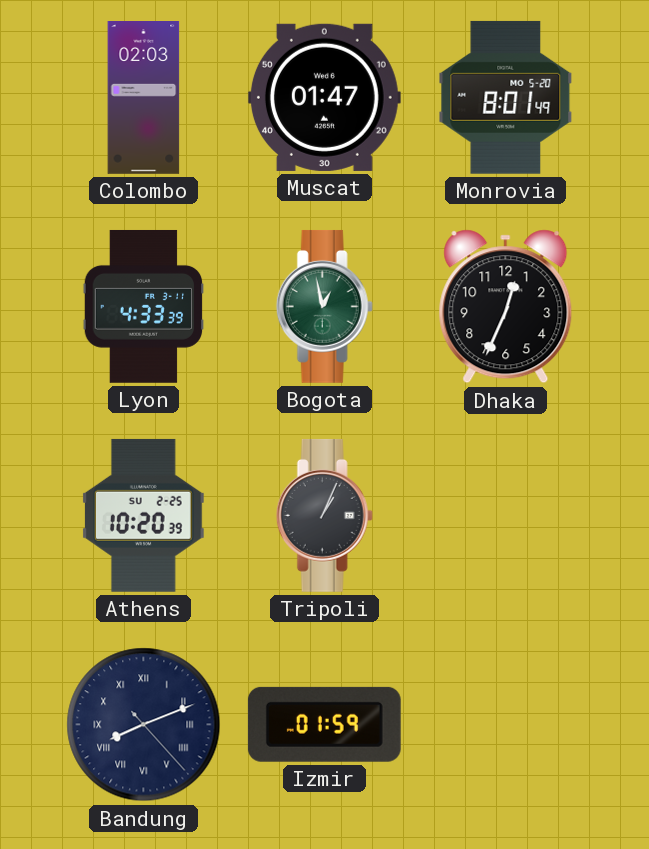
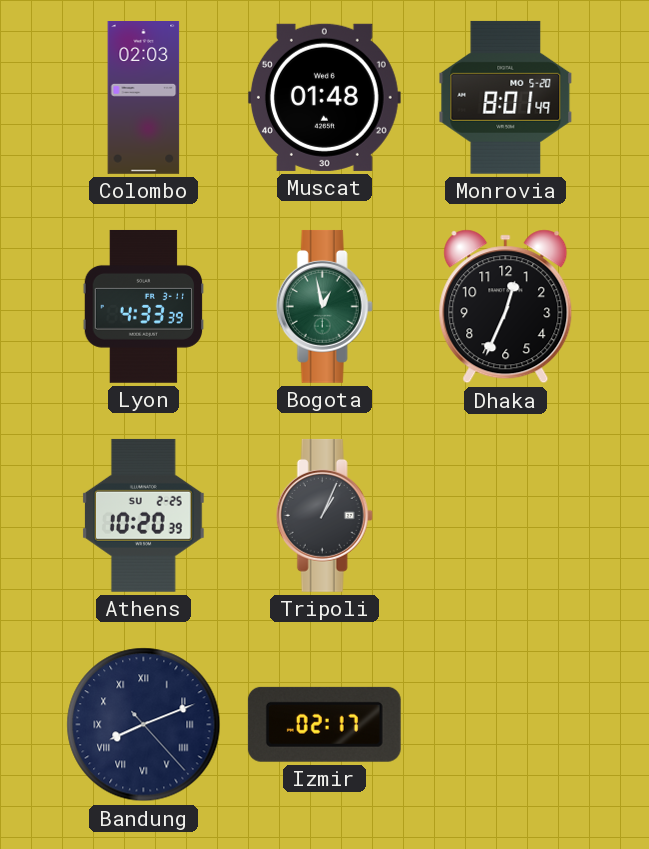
Muscat: 01:47 -> 01:48 (324, 97)
Izmir: 01:59 -> 02:17 (324, 724)
